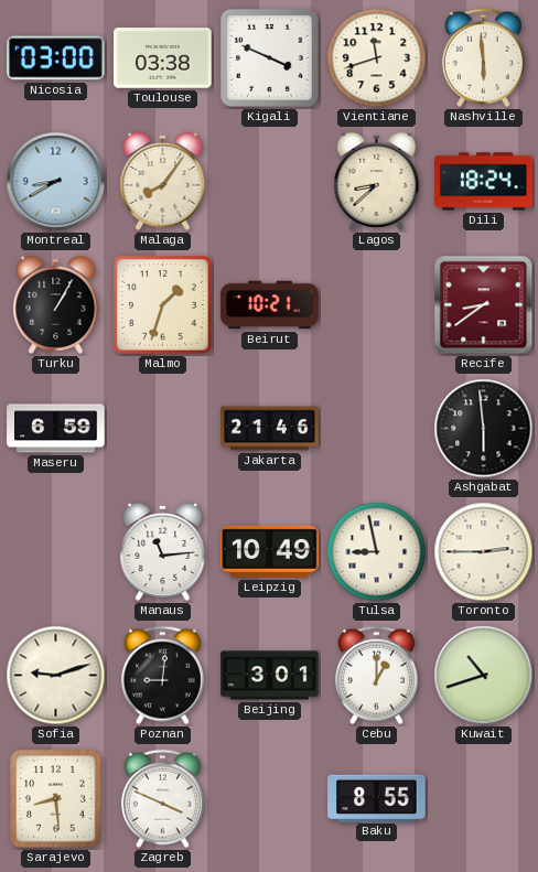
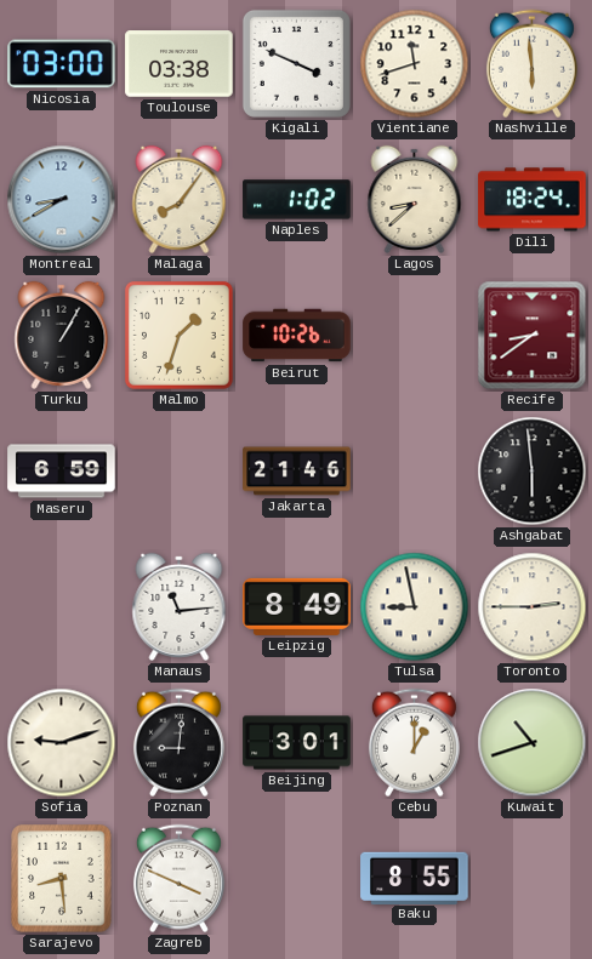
Naples: none -> 1:02 (297, 200)
Beirut: 10:21 -> 10:26 (297, 336)
Leipzig: 10:49 -> 8:49 (297, 606)
